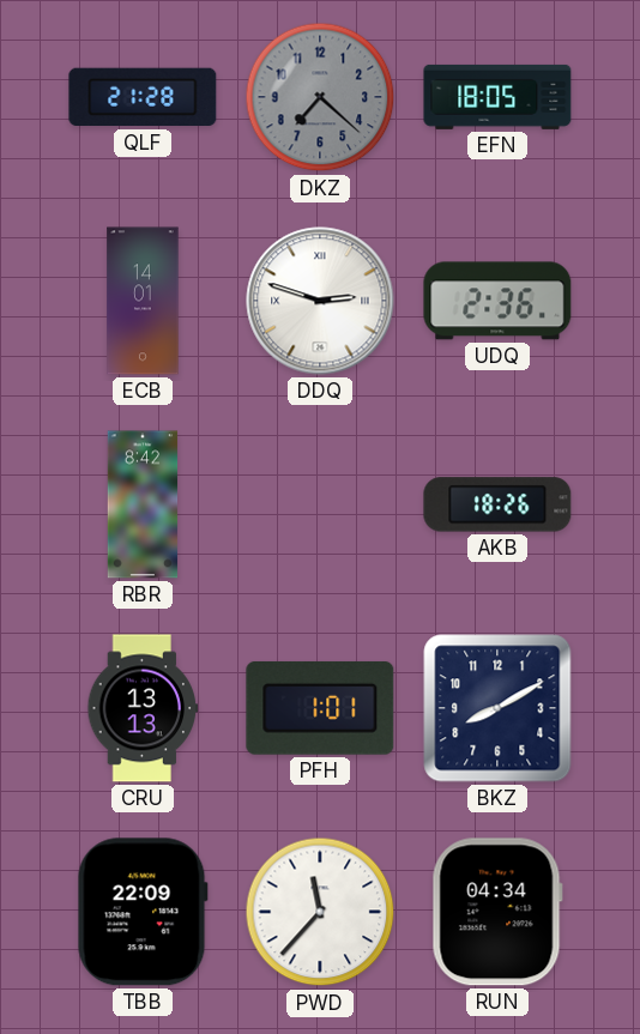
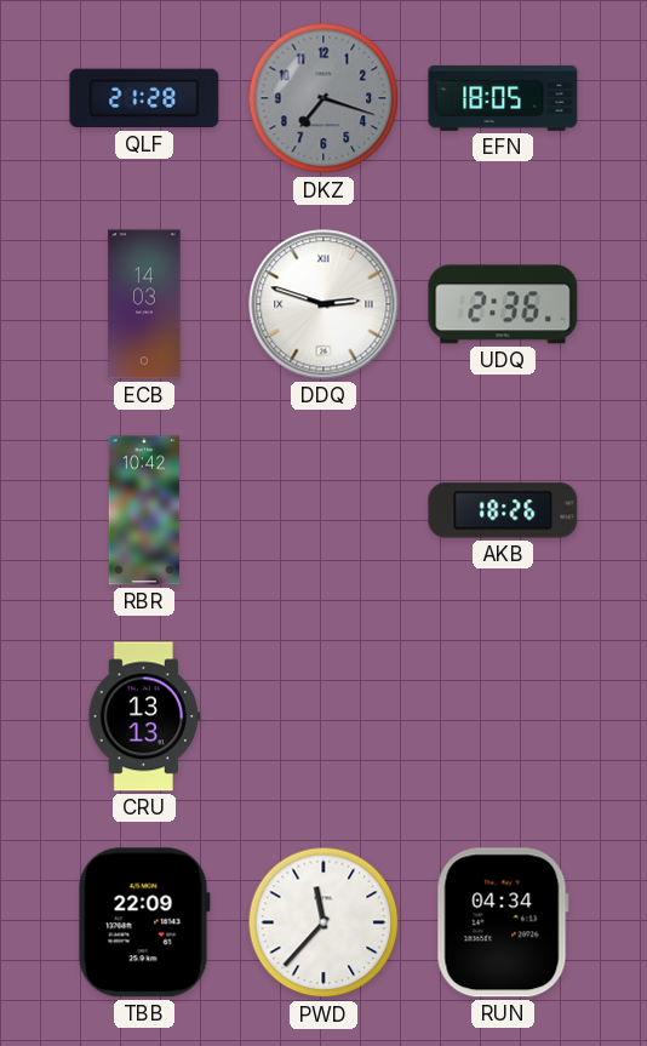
DKZ: 7:22 -> 7:18 (323, 98)
ECB: 14:01 -> 14:03 (144, 304)
RBR: 8:42 -> 10:42 (144, 510)
PFH: 1:01 -> none (320, 708)
BKZ: 8:10 -> none (497, 708)
